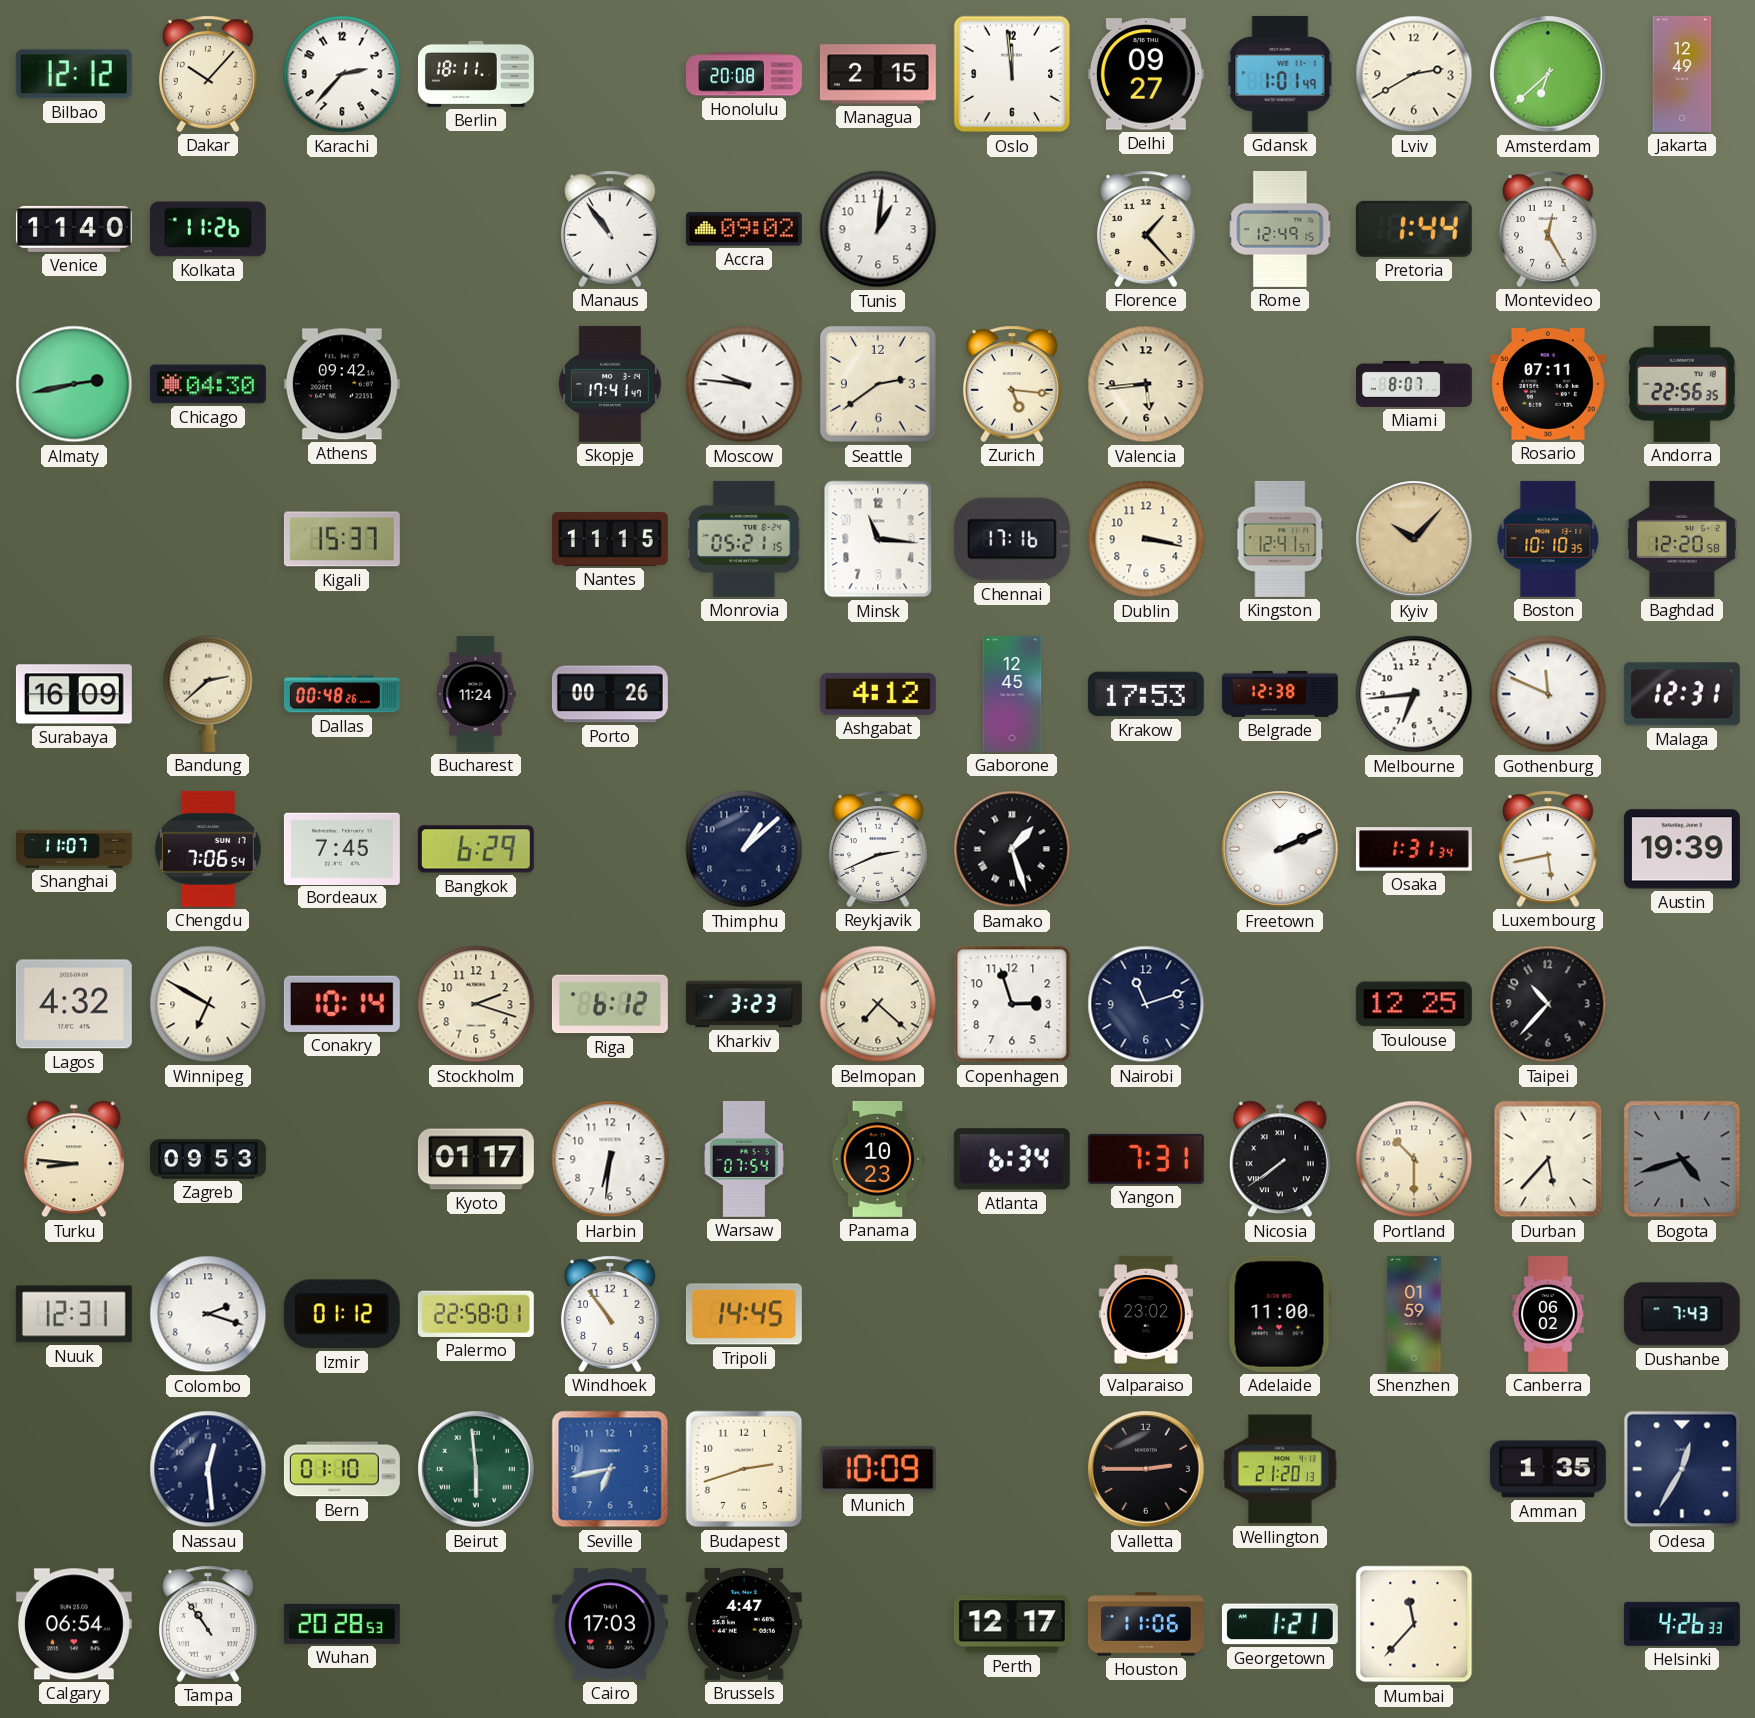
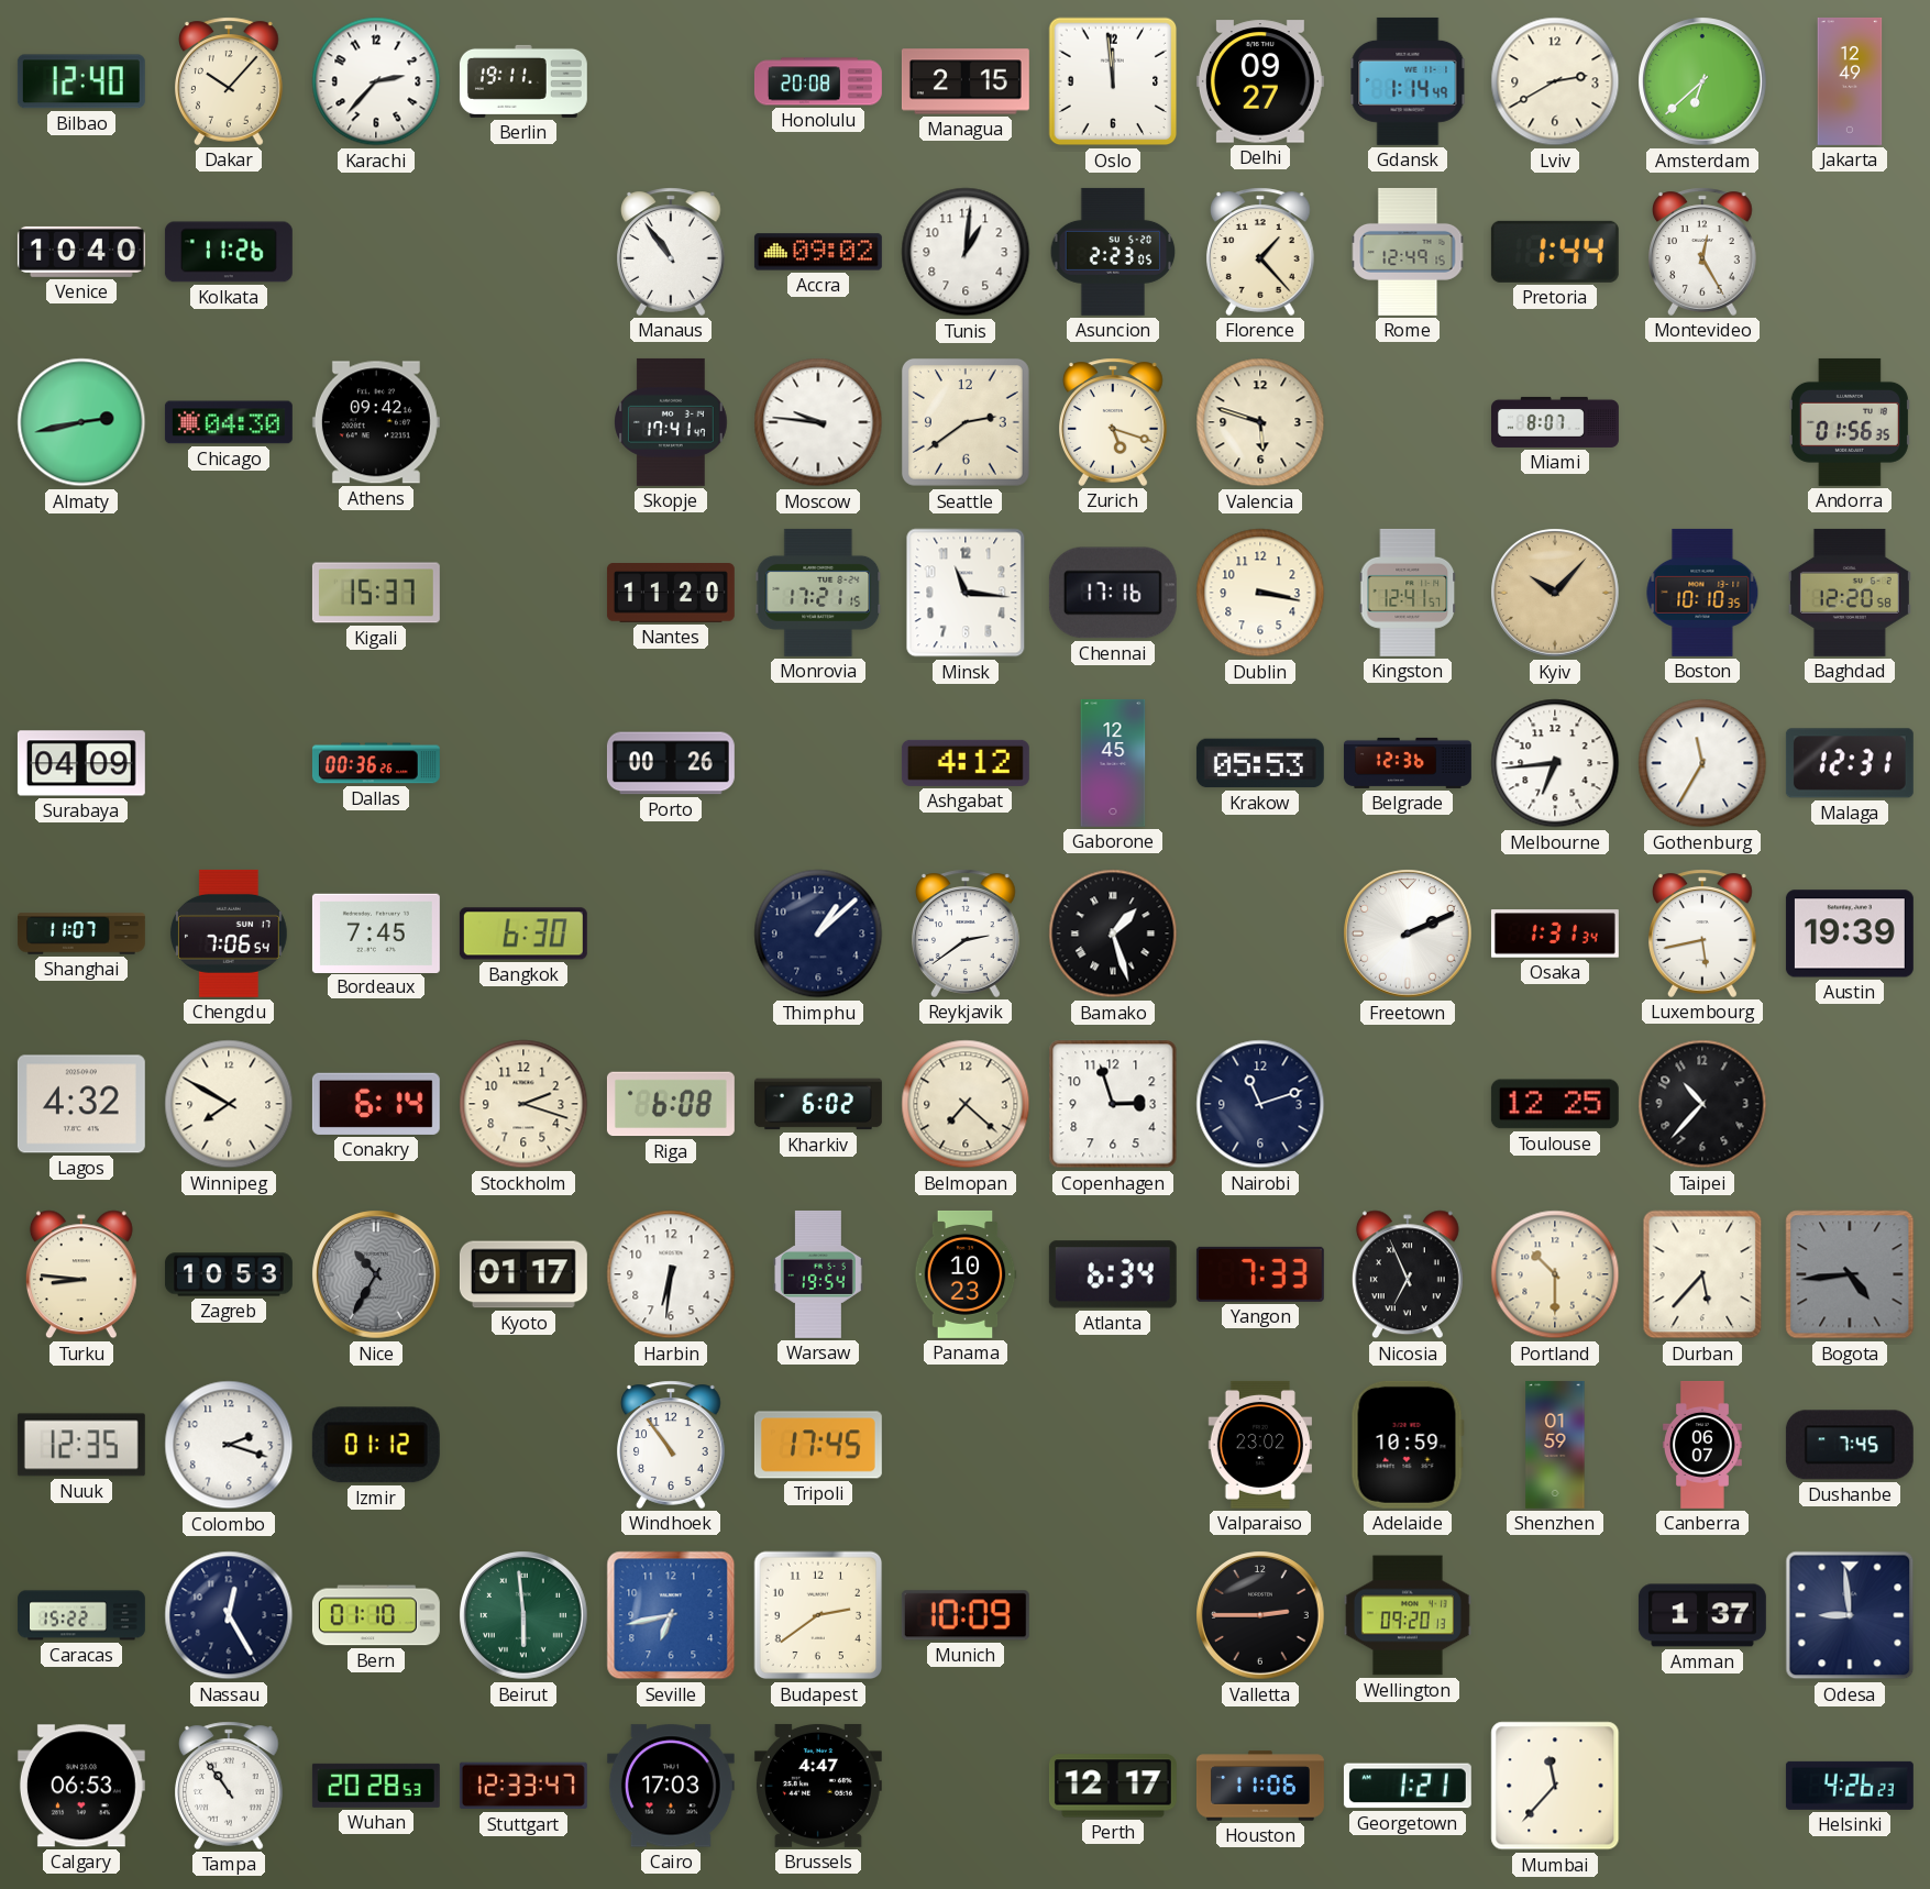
Bilbao: 12:12 -> 12:40 (81, 81)
Berlin: 18:11 -> 19:11 (523, 81)
Gdansk: 1:01 -> 1:14 (1408, 81)
Venice: 11:40 -> 10:40 (81, 252)
Asuncion: none -> 2:23 (1113, 252)
Zurich: 5:16 -> 5:18 (1114, 422)
Valencia: 5:44 -> 5:48 (1260, 422)
Rosario: 07:11 -> none (1548, 384)
Andorra: 22:56 -> 01:56 (1850, 422)
Nantes: 11:15 -> 11:20 (671, 593)
Monrovia: 05:21 -> 17:21 (818, 593)
Surabaya: 16:09 -> 04:09 (81, 763)
Bandung: 2:38 -> none (208, 694)
Dallas: 00:48 -> 00:36 (376, 763)
Bucharest: 11:24 -> none (476, 694)
Krakow: 17:53 -> 05:53 (1260, 763)
Belgrade: 12:38 -> 12:36 (1408, 763)
Gothenburg: 11:49 -> 11:35 (1702, 763)
Bangkok: 6:29 -> 6:30 (523, 934)
Reykjavik: 2:41 -> 2:39 (967, 934)
Winnipeg: 6:50 -> 7:50 (229, 1104)
Conakry: 10:14 -> 6:14 (376, 1104)
Riga: 6:12 -> 6:08 (671, 1104)
Kharkiv: 3:23 -> 6:02 (818, 1104)
Zagreb: 09:53 -> 10:53 (229, 1274)
Nice: none -> 10:35 (376, 1274)
Warsaw: 07:54 -> 19:54 (818, 1274)
Yangon: 7:31 -> 7:33 (1260, 1274)
Nicosia: 7:39 -> 6:56 (1408, 1274)
Bogota: 4:42 -> 4:44 (1850, 1274)
Nuuk: 12:31 -> 12:35 (81, 1445)
Palermo: 22:58 -> none (476, 1314)
Tripoli: 14:45 -> 17:45 (818, 1445)
Adelaide: 11:00 -> 10:59 (1408, 1445)
Canberra: 06:02 -> 06:07 (1702, 1445)
Dushanbe: 7:43 -> 7:45 (1850, 1445)
Caracas: none -> 15:22 (81, 1615)
Nassau: 12:29 -> 12:25 (229, 1615)
Budapest: 2:42 -> 2:39 (818, 1615)
Wellington: 21:20 -> 09:20 (1408, 1615)
Amman: 1:35 -> 1:37 (1702, 1615)
Odesa: 12:35 -> 8:59 (1850, 1615)
Calgary: 06:54 -> 06:53 (81, 1786)
Stuttgart: none -> 12:33 (523, 1786)
Helsinki: 4:26:33 -> 4:26:23 (1850, 1786)
